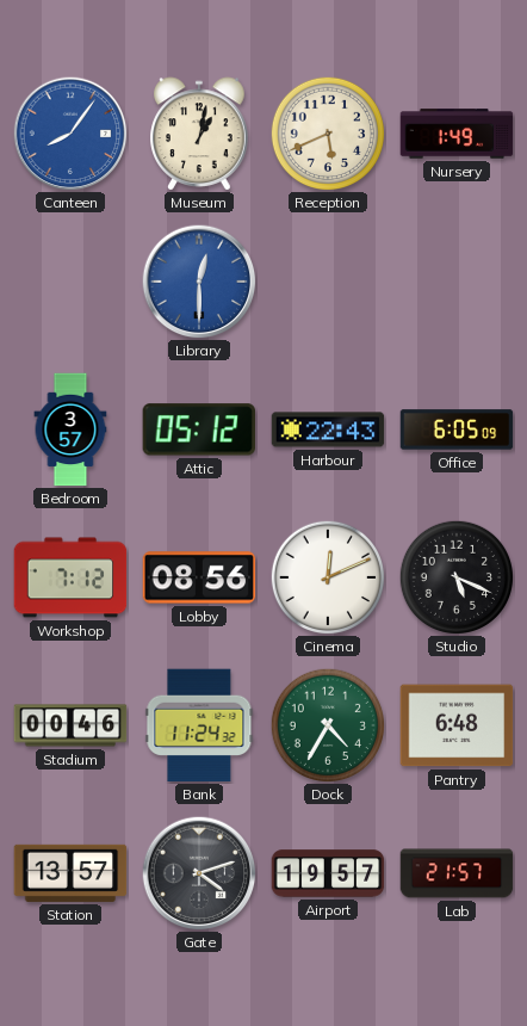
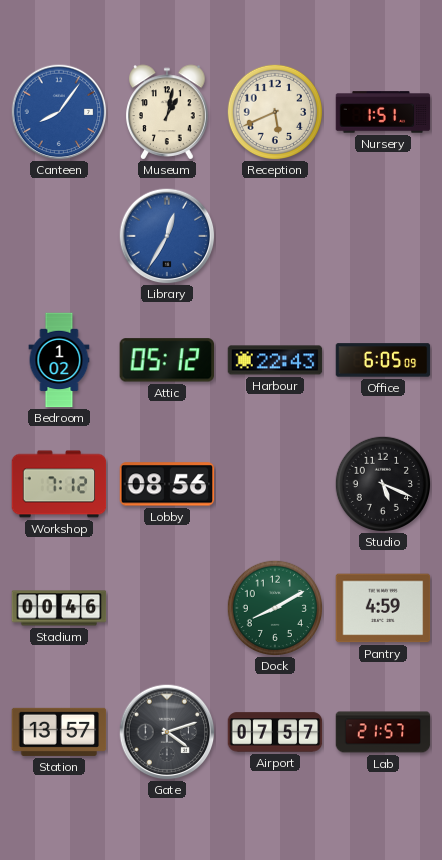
Nursery: 1:49 -> 1:51 (383, 112)
Library: 12:30 -> 12:35 (167, 236)
Bedroom: 3:57 -> 1:02 (59, 360)
Cinema: 12:11 -> none (327, 576)
Bank: 11:24 -> none (199, 725)
Dock: 4:35 -> 8:10 (274, 607)
Pantry: 6:48 -> 4:59 (383, 608)
Airport: 19:57 -> 07:57 (275, 732)
